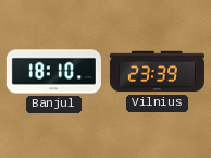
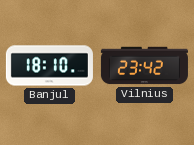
Vilnius: 23:39 -> 23:42 (144, 66)
